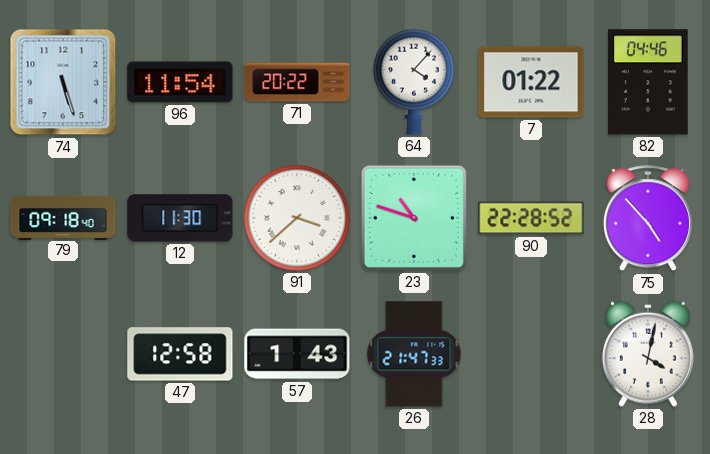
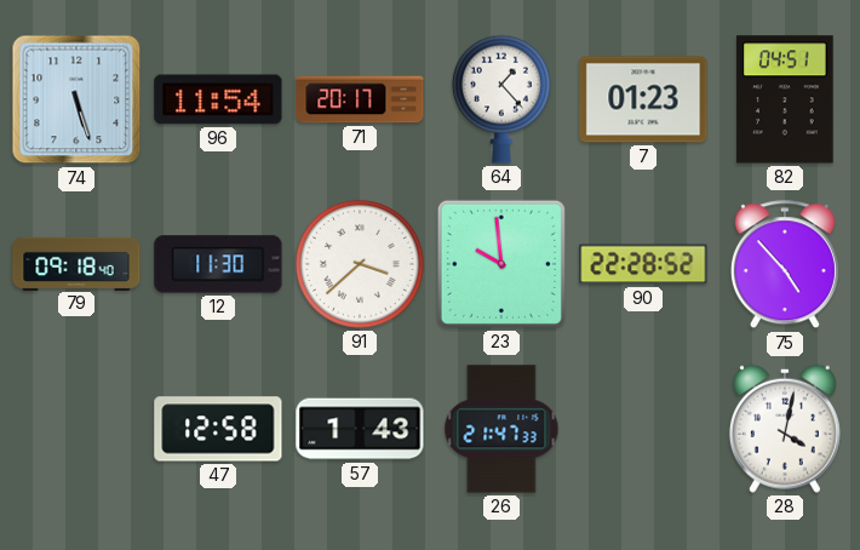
71: 20:22 -> 20:17 (360, 99)
64: 4:07 -> 1:23 (501, 99)
7: 01:22 -> 01:23 (643, 99)
82: 04:46 -> 04:51 (785, 99)
23: 10:48 -> 9:59 (501, 264)
